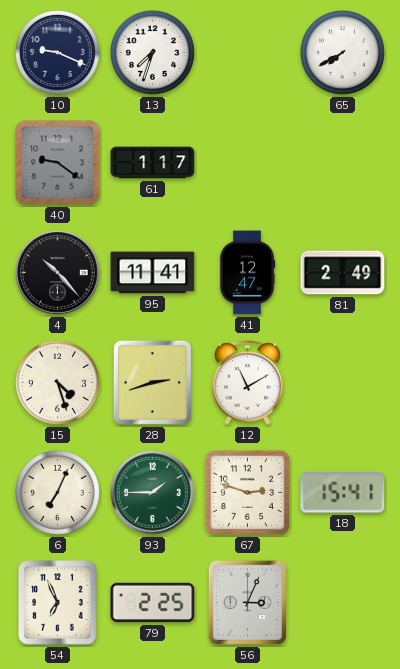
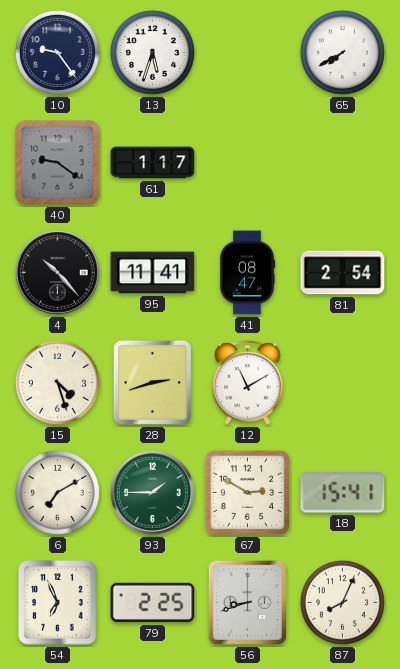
10: 9:19 -> 9:24 (57, 52)
13: 7:33 -> 5:33 (152, 52)
41: 12:47 -> 08:47 (247, 273)
81: 2:49 -> 2:54 (343, 273)
6: 7:04 -> 7:10 (57, 492)
67: 2:48 -> 2:50 (247, 492)
56: 3:04 -> 8:42 (247, 602)
87: none -> 8:04 (342, 602)
